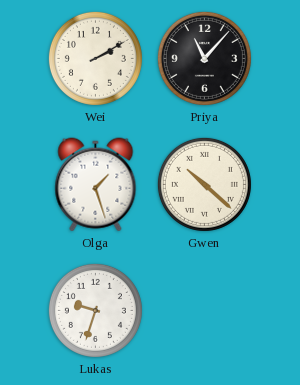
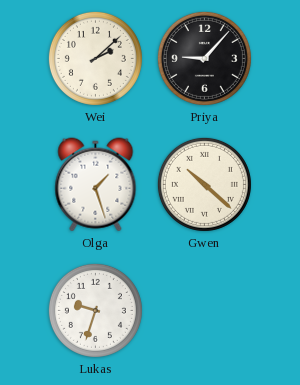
Wei: 2:10 -> 2:08 (95, 58)
Priya: 11:07 -> 9:07 (204, 58)
